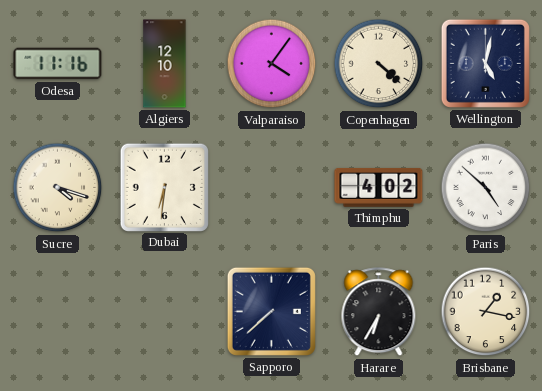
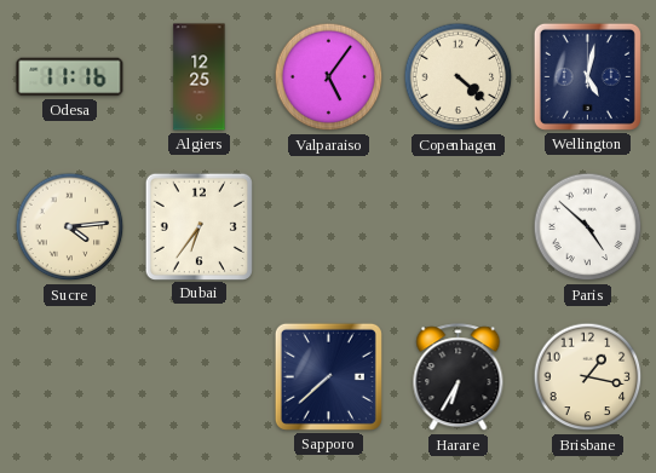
Algiers: 12:10 -> 12:25 (200, 77)
Valparaiso: 4:06 -> 5:06 (329, 77)
Sucre: 4:18 -> 4:14 (70, 227)
Dubai: 6:31 -> 6:36 (198, 226)
Thimphu: 4:02 -> none (379, 187)
